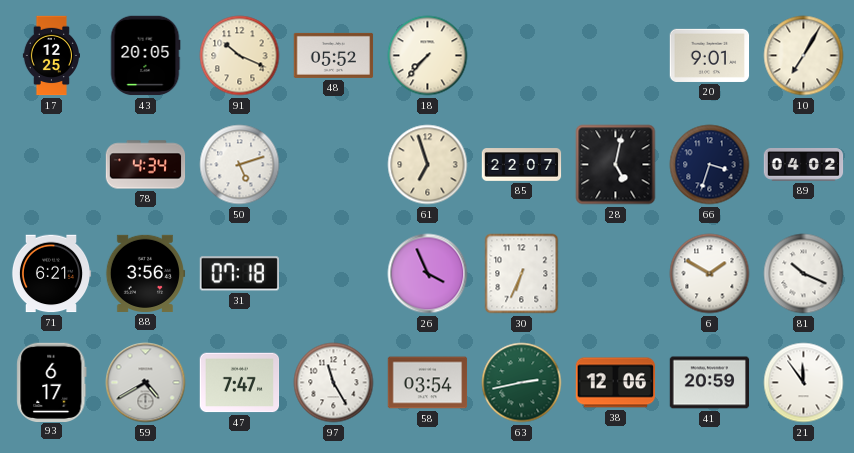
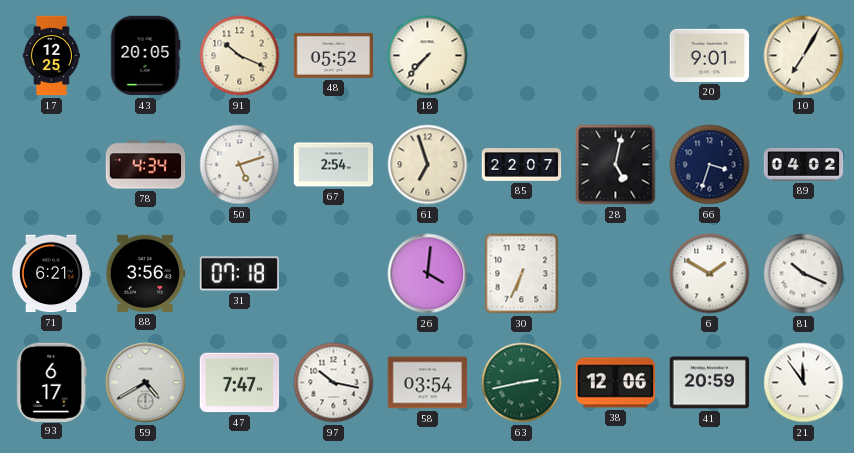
67: none -> 2:54 (334, 165)
26: 3:56 -> 4:01 (428, 274)
97: 11:25 -> 10:17 (334, 383)
